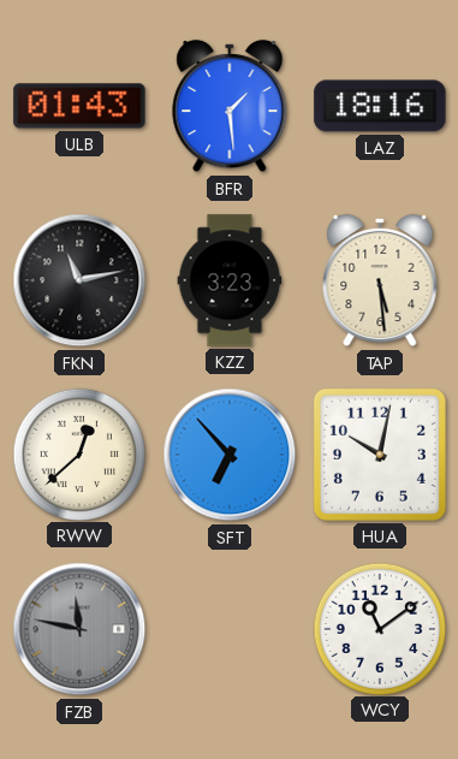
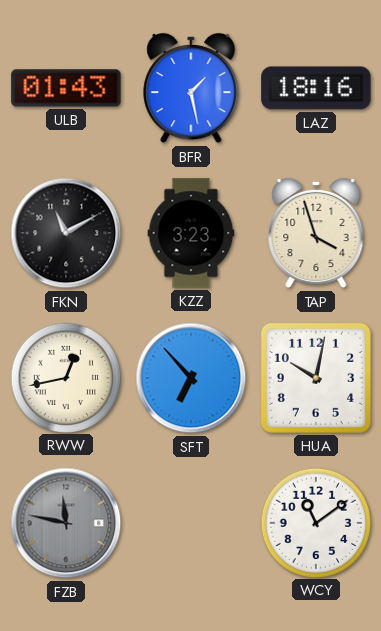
BFR: 1:29 -> 1:28 (191, 88)
FKN: 11:13 -> 11:10 (66, 233)
TAP: 5:29 -> 3:57 (316, 233)
RWW: 12:38 -> 12:43 (65, 377)
